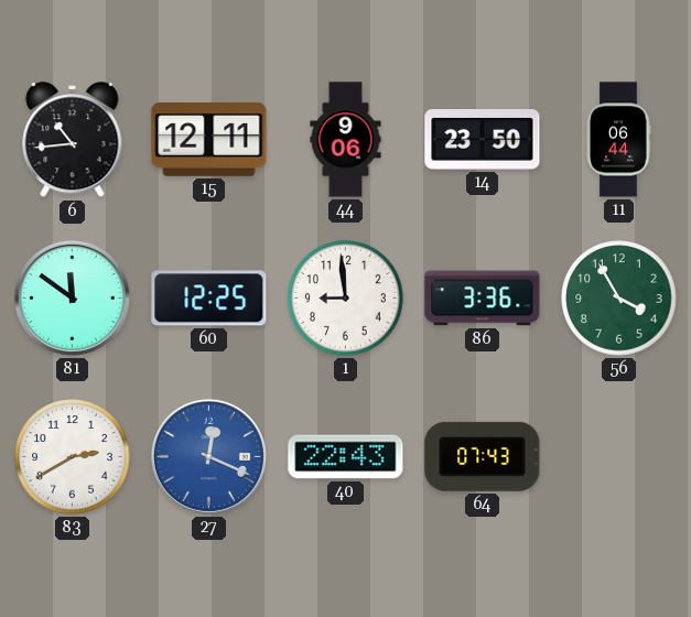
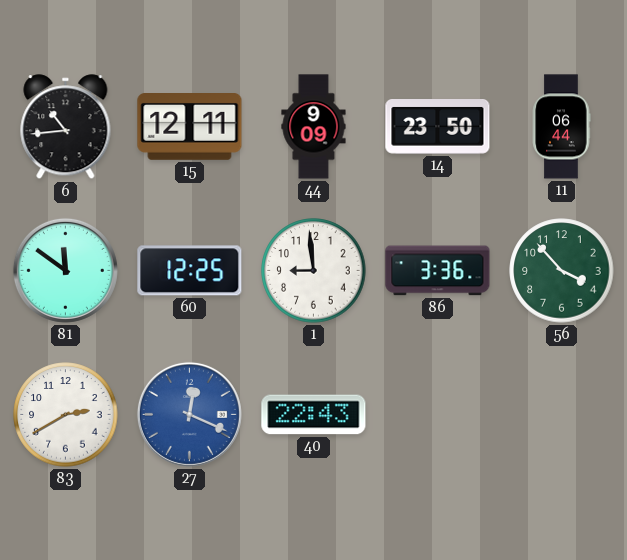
44: 9:06 -> 9:09 (314, 127)
56: 3:55 -> 3:53 (562, 271)
64: 07:43 -> none (483, 456)
